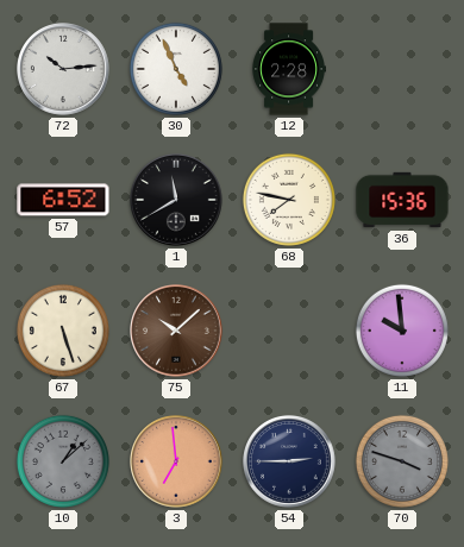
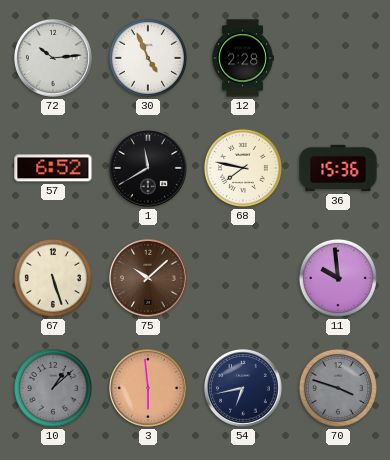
3: 6:59 -> 5:59 (149, 389)
54: 2:45 -> 6:43 (244, 389)
